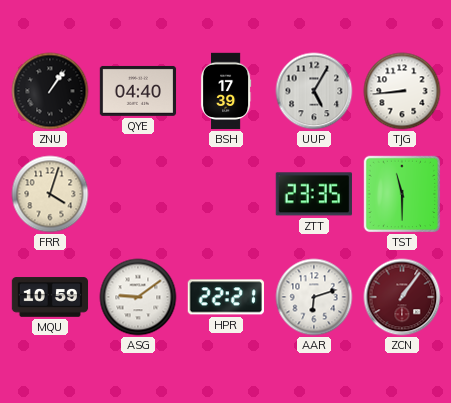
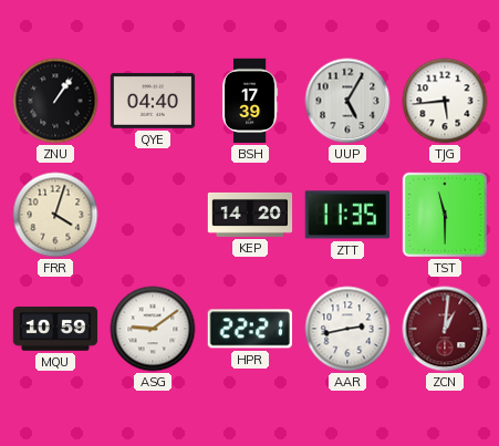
TJG: 8:44 -> 5:44 (445, 101)
KEP: none -> 14:20 (250, 215)
ZTT: 23:35 -> 11:35 (347, 215)
AAR: 6:12 -> 2:43 (347, 329)
ZCN: 1:06 -> 1:01 (445, 329)
